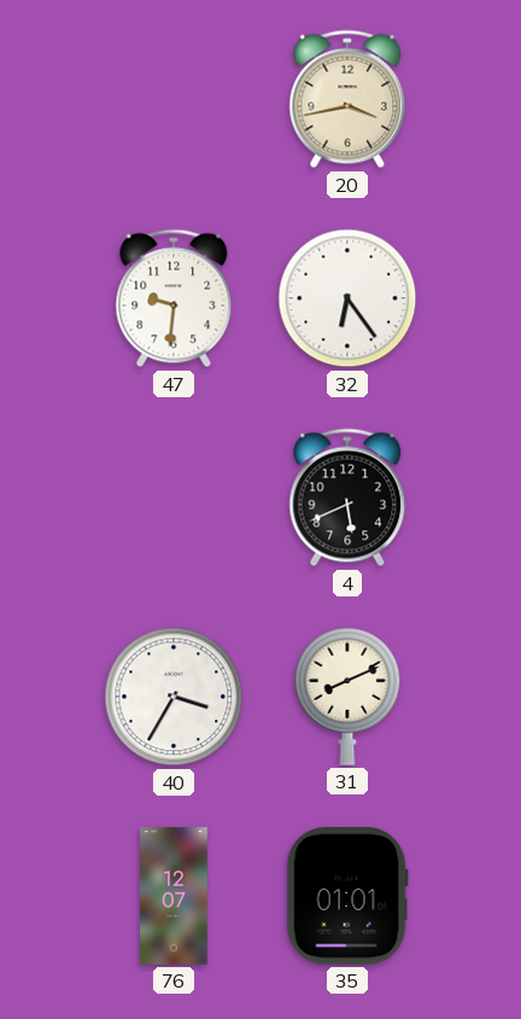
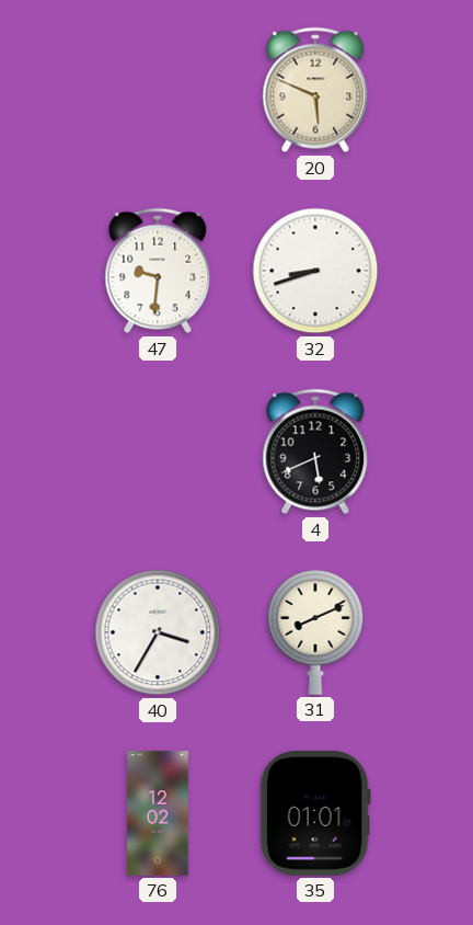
20: 3:43 -> 5:49 (315, 90)
32: 6:24 -> 8:42 (315, 271)
76: 12:07 -> 12:02 (158, 813)
